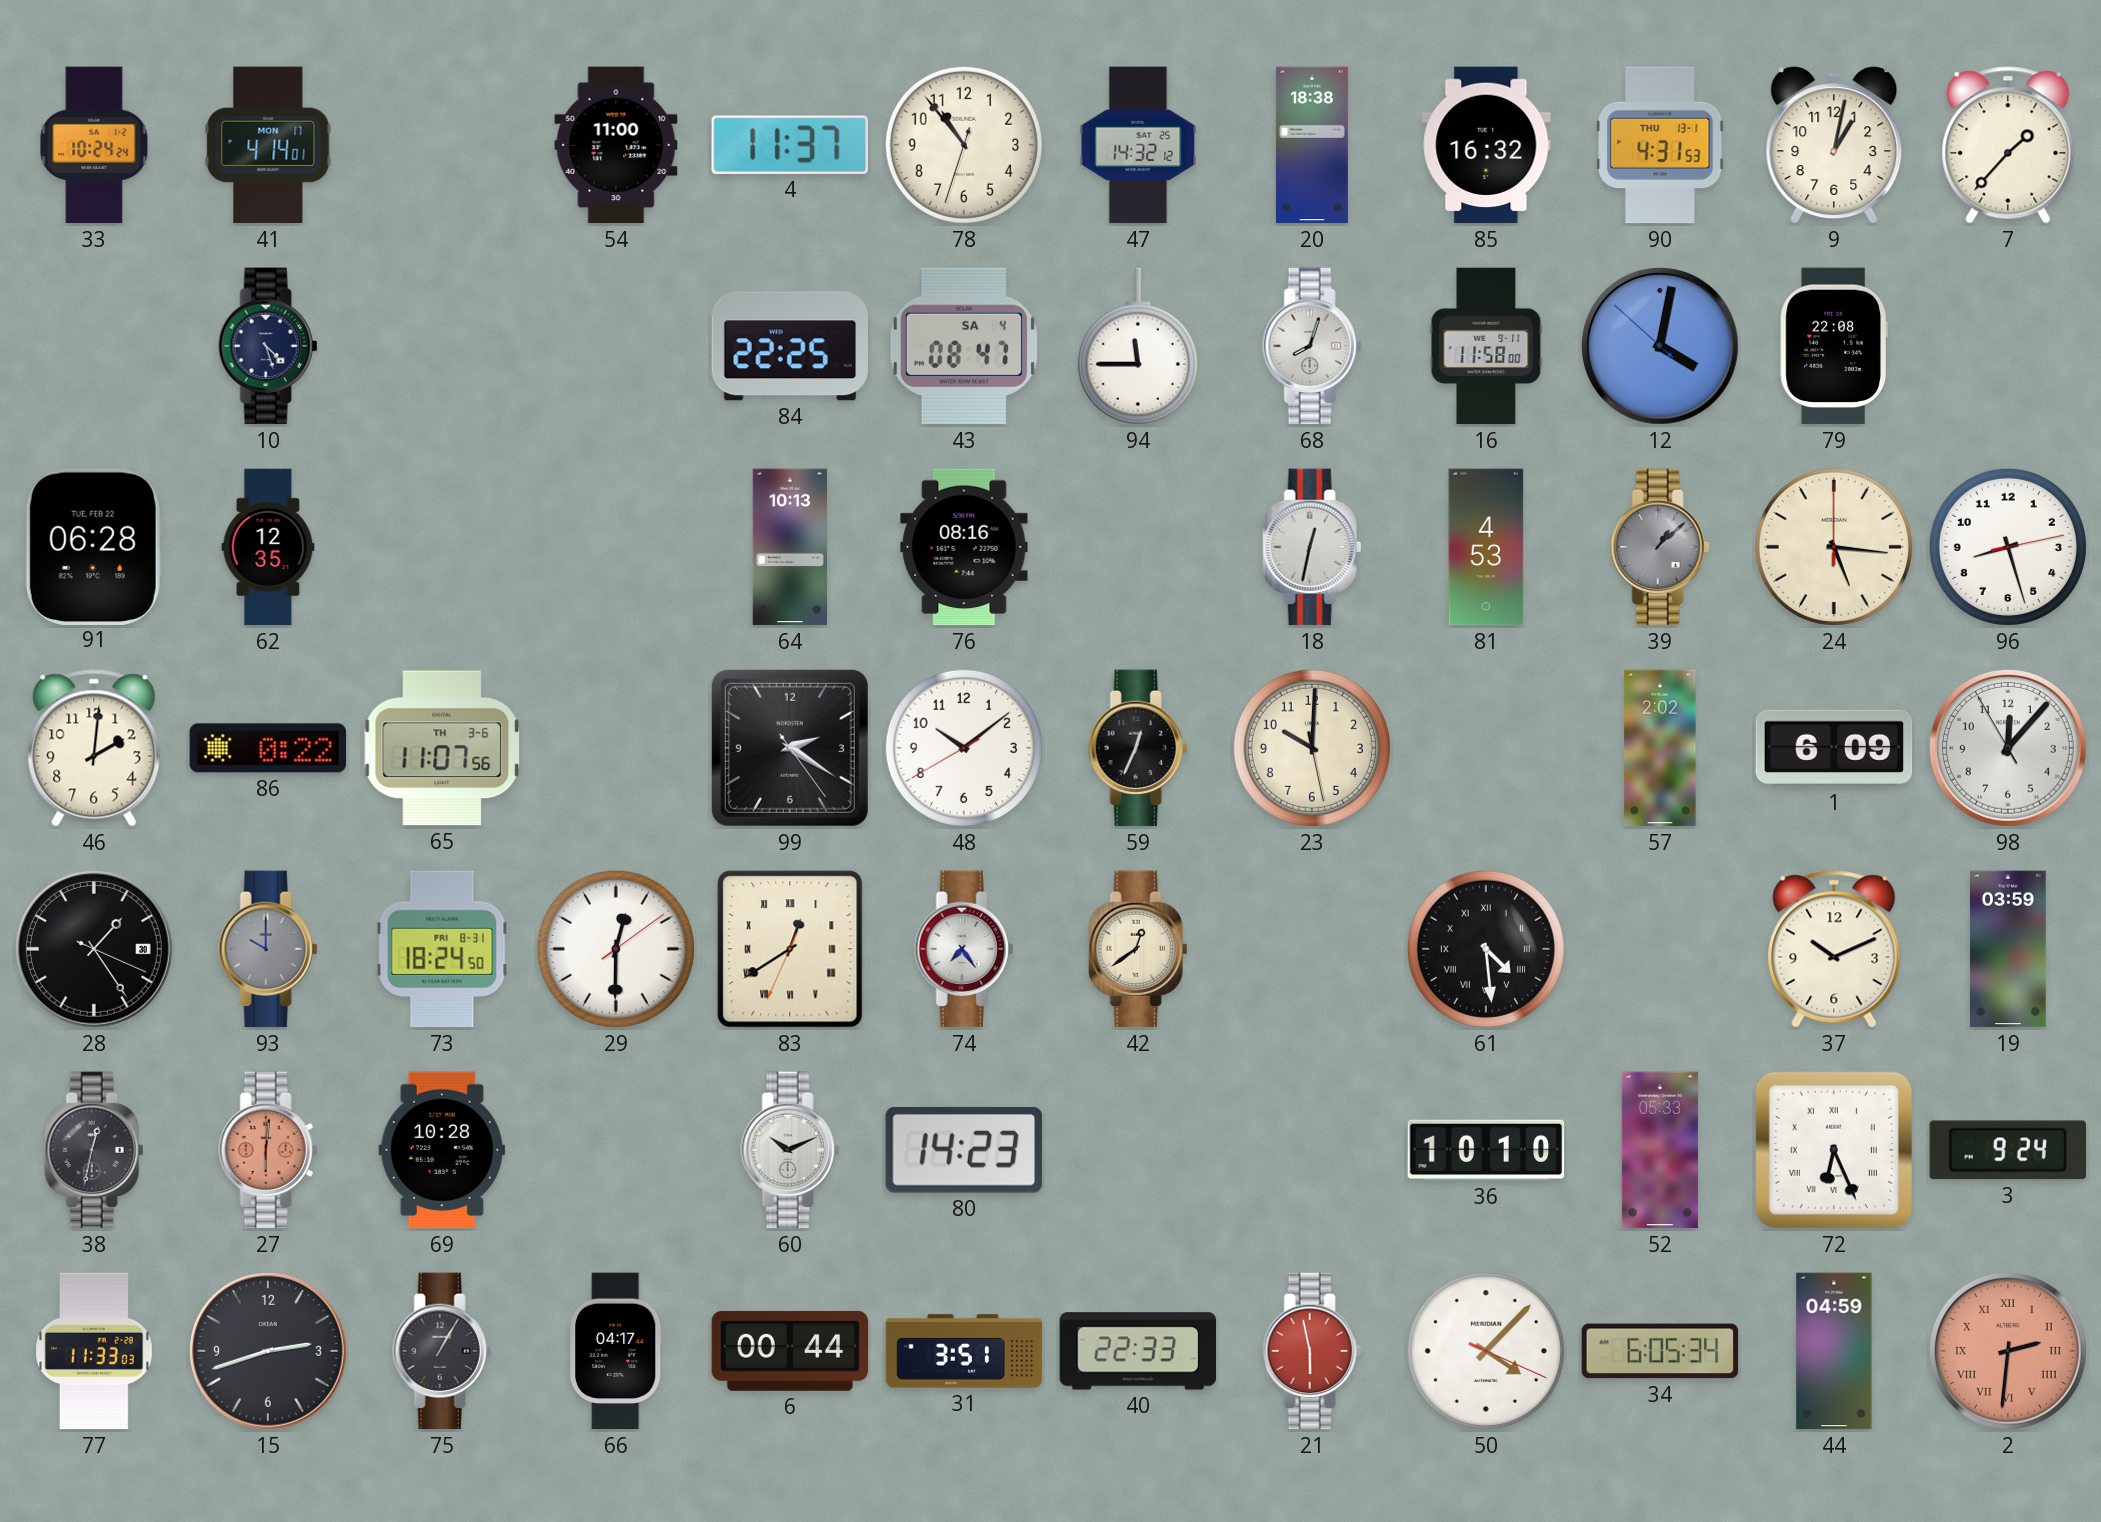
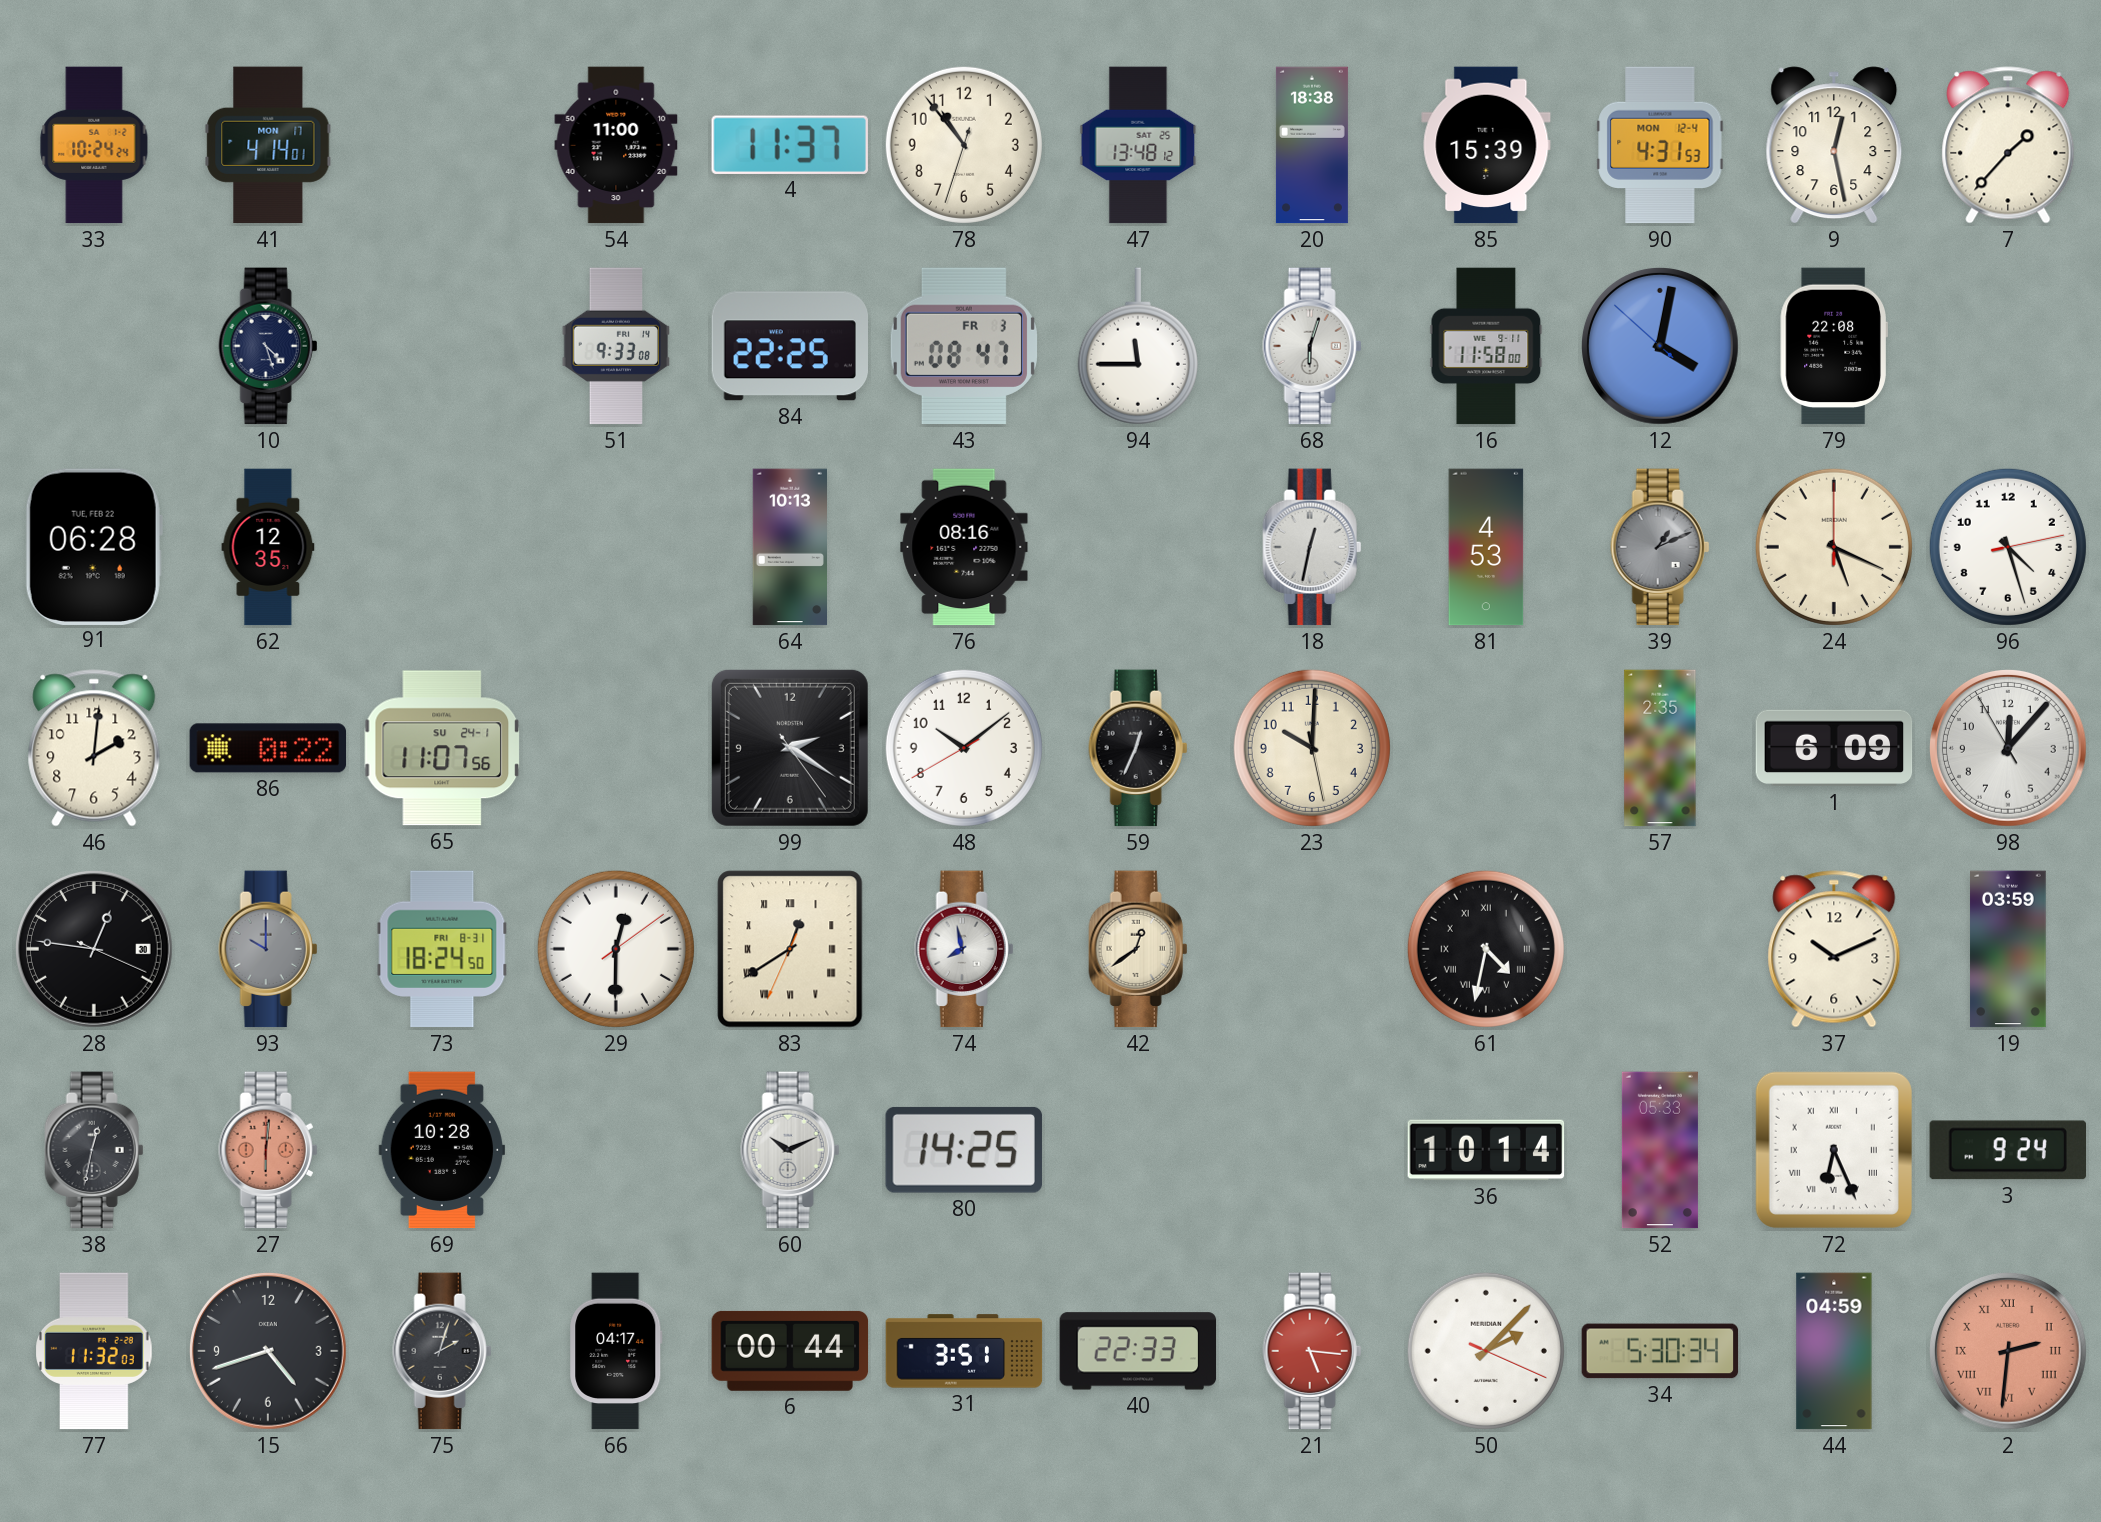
47: 14:32 -> 13:48 (1138, 145)
85: 16:32 -> 15:39 (1486, 145)
90 date: THU 13-1 -> MON 12-4 (1660, 145)
9: 1:02 -> 12:28 (1834, 145)
51: none -> 9:33 (616, 346)
43 date: SA 4 -> FR 3 (964, 346)
68: 8:03 -> 6:03 (1312, 346)
39: 1:08 -> 1:11 (1660, 547)
24: 5:16 -> 5:19 (1834, 547)
96: 8:27 -> 4:27 (2008, 547)
65 date: TH 3-6 -> SU 24-1 (442, 748)
57: 2:02 -> 2:35 (1660, 748)
28: 1:24 -> 12:46 (95, 950)
74: 7:24 -> 7:58 (964, 949)
61: 4:29 -> 4:32 (1486, 949)
80: 14:23 -> 14:25 (964, 1150)
36: 10:10 -> 10:14 (1486, 1150)
77: 11:33 -> 11:32 (94, 1351)
15: 2:42 -> 4:42 (269, 1352)
75: 1:05 -> 2:03 (442, 1351)
21: 5:58 -> 5:16 (1312, 1351)
50: 4:07 -> 2:07 (1486, 1351)
34: 6:05 -> 5:30 (1660, 1351)
